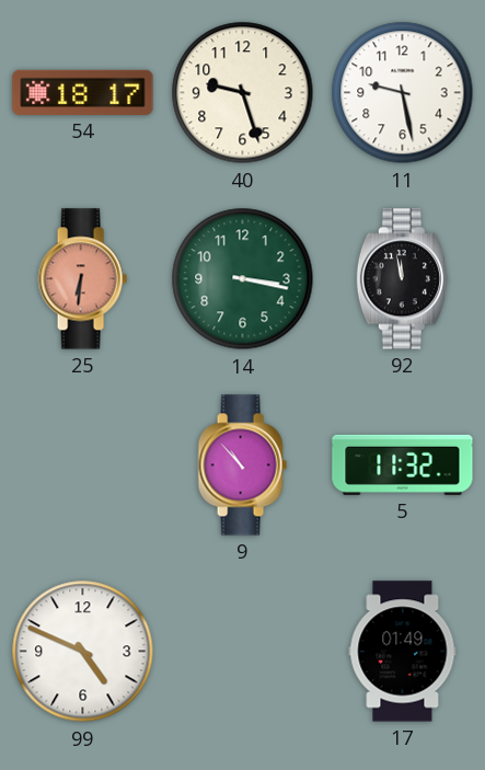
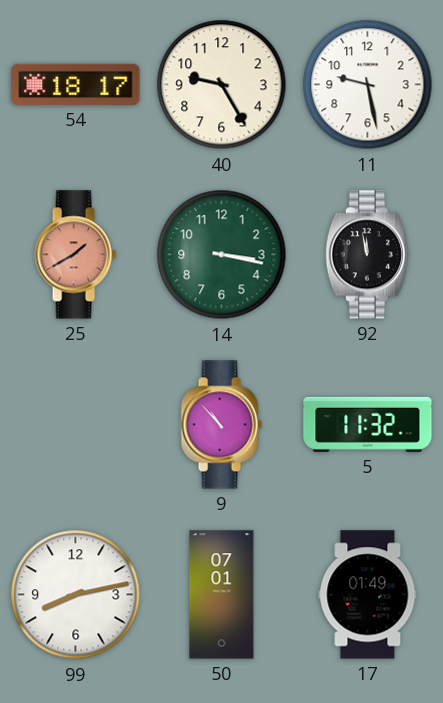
40: 9:27 -> 9:25 (222, 85)
25: 6:31 -> 1:40 (75, 255)
99: 4:49 -> 8:13 (76, 595)
50: none -> 07:01 (222, 595)
